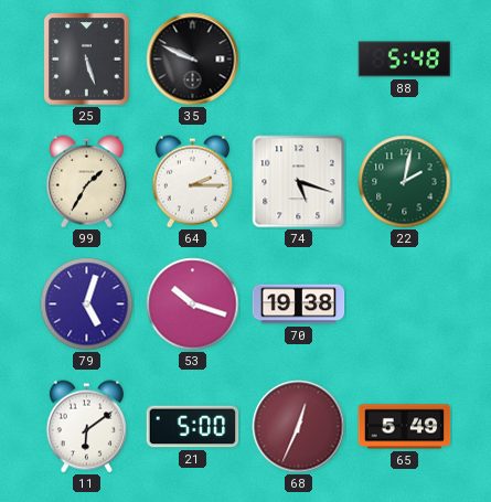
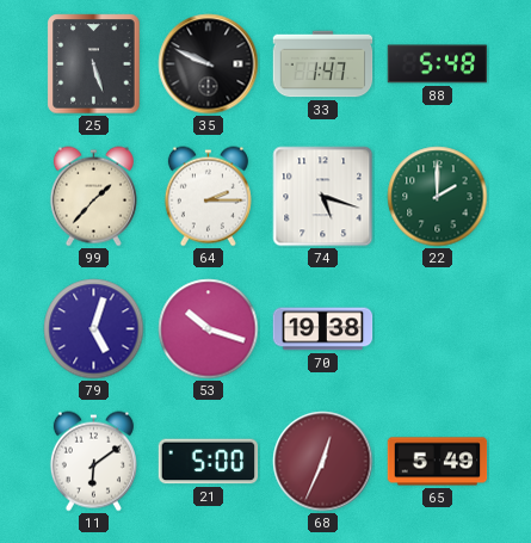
33: none -> 1:47 (323, 64)
99: 1:35 -> 1:37 (93, 197)
22: 2:02 -> 2:00 (438, 197)
